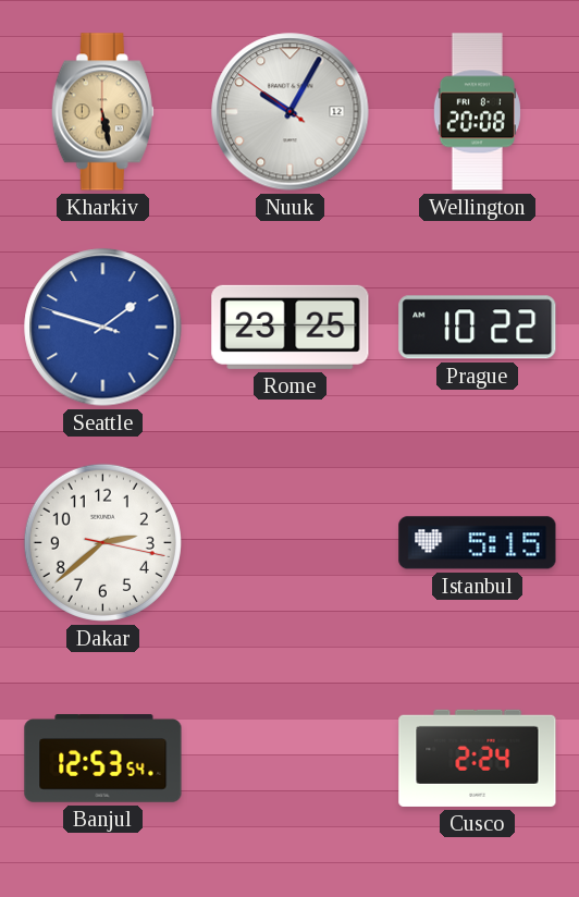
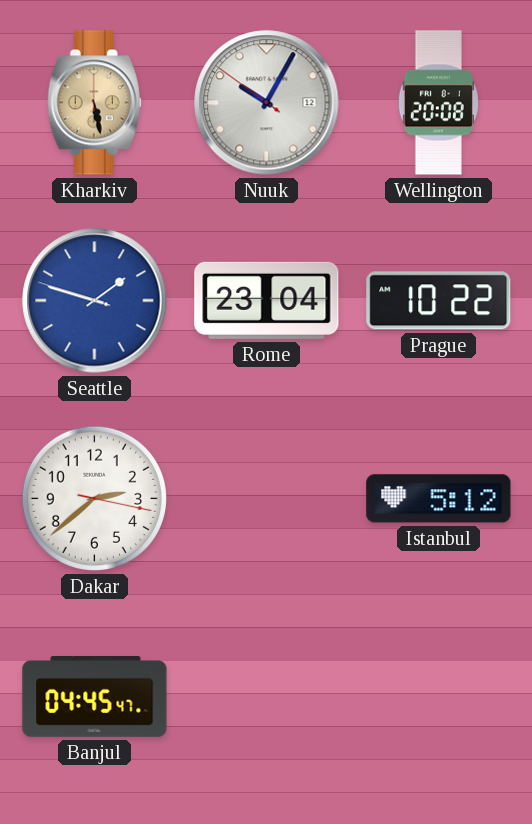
Rome: 23:25 -> 23:04 (267, 300)
Istanbul: 5:15 -> 5:12 (439, 499)
Banjul: 12:53 -> 04:45 (95, 697)
Cusco: 2:24 -> none (478, 758)
